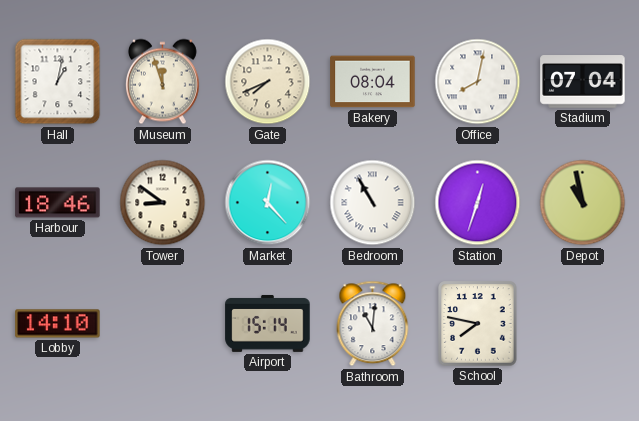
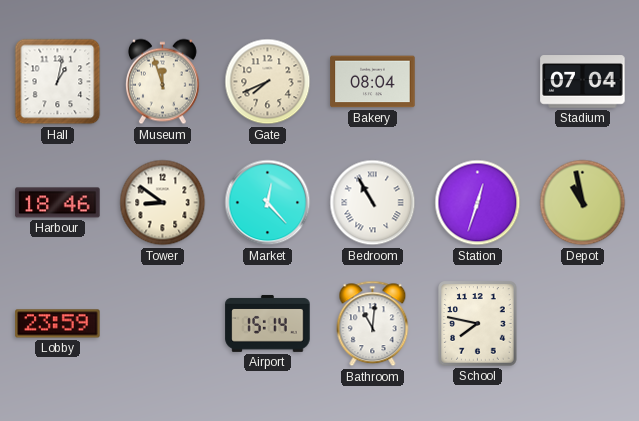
Office: 8:02 -> none (478, 82)
Lobby: 14:10 -> 23:59 (58, 324)
